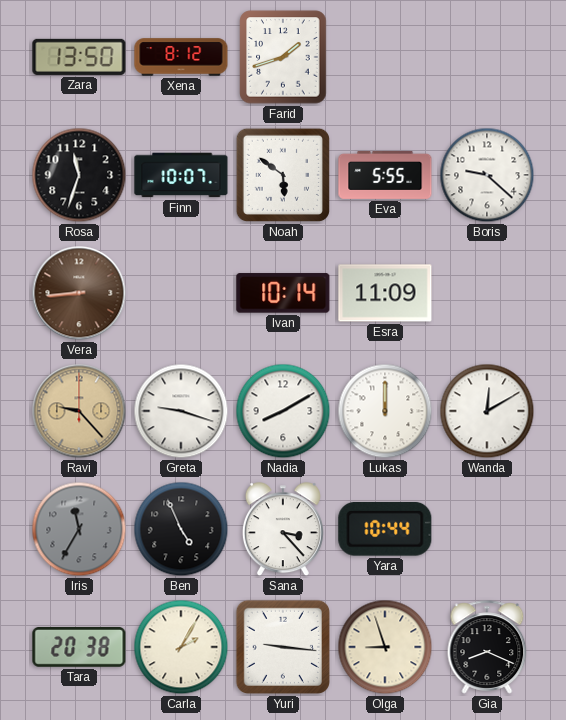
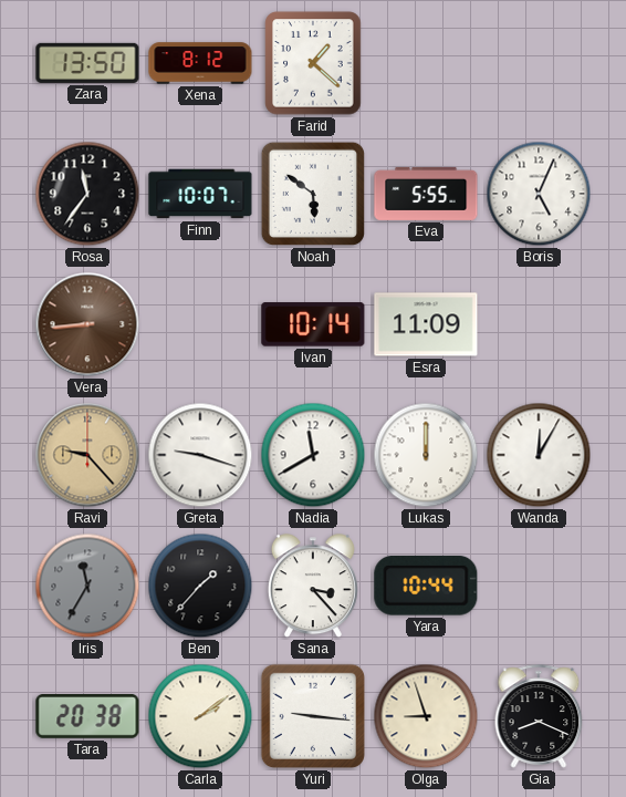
Farid: 1:42 -> 1:22 (313, 63)
Rosa: 11:33 -> 11:36 (87, 194)
Boris: 9:22 -> 5:04 (539, 194)
Nadia: 8:10 -> 11:40 (313, 455)
Wanda: 12:10 -> 12:05 (539, 455)
Ben: 4:56 -> 1:37 (200, 586)
Carla: 2:05 -> 2:09 (200, 716)
